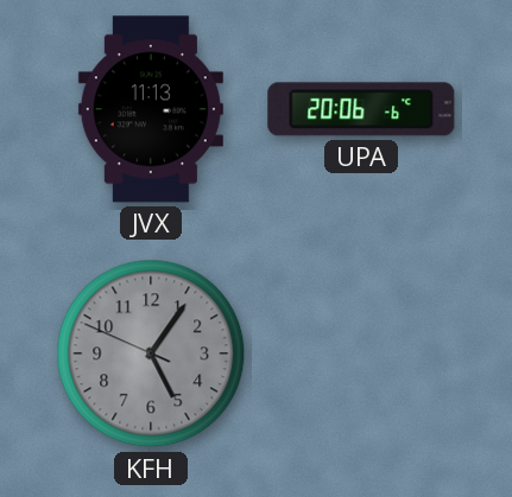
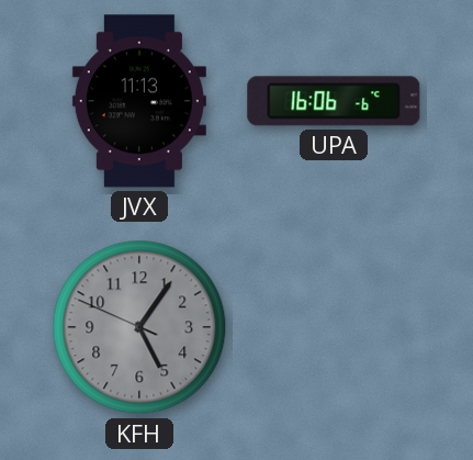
UPA: 20:06 -> 16:06 (334, 101)
